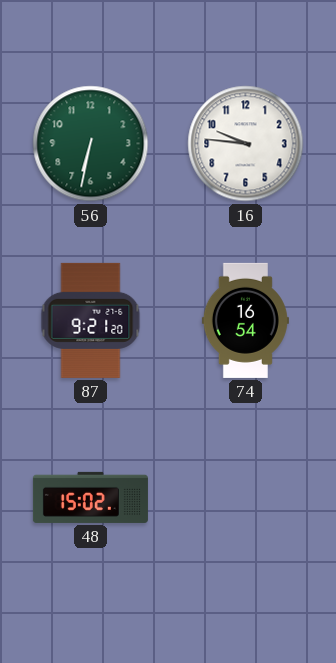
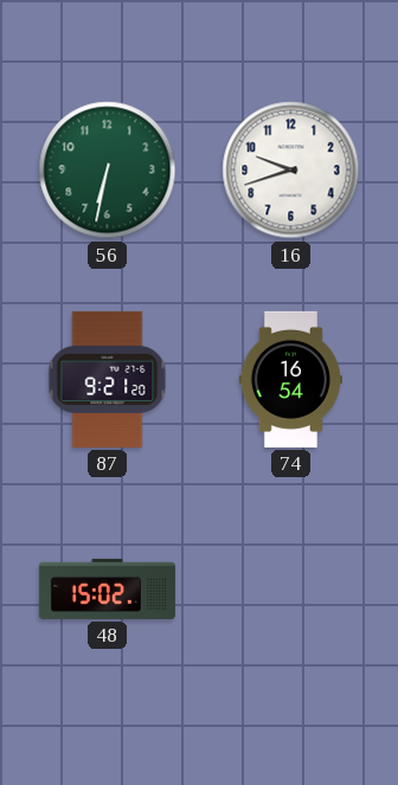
16: 9:46 -> 9:42 (291, 170)
